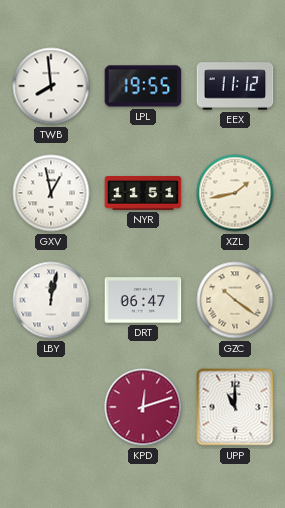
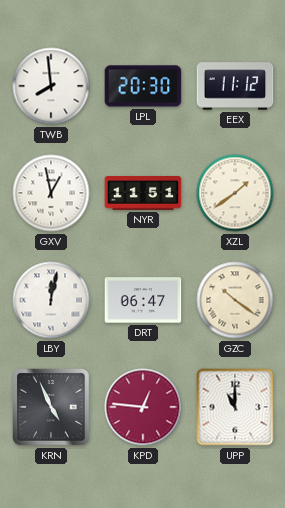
LPL: 19:55 -> 20:30 (143, 86)
XZL: 1:43 -> 1:39 (235, 193)
KRN: none -> 4:56 (51, 407)
KPD: 12:12 -> 12:46 (143, 407)
